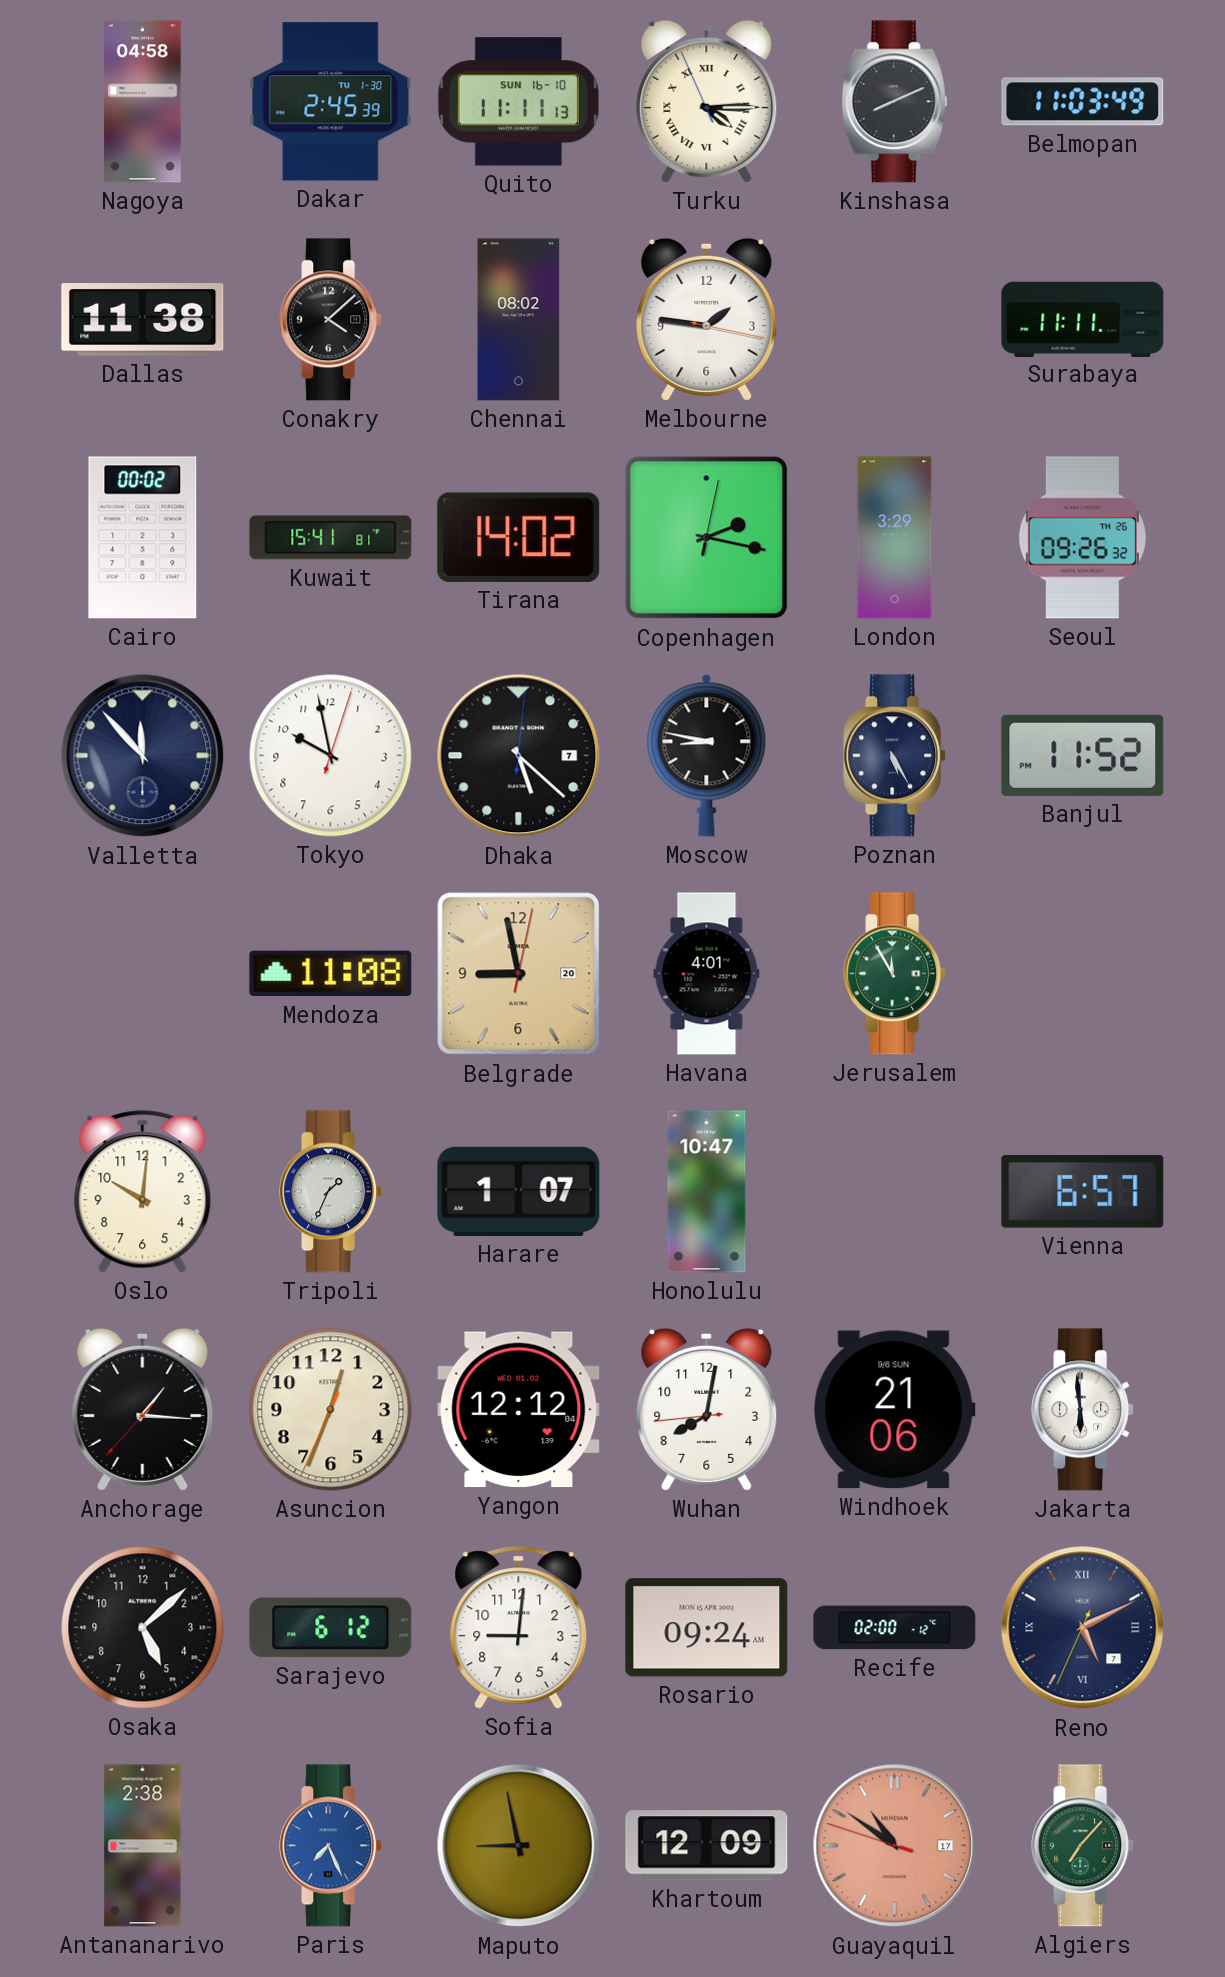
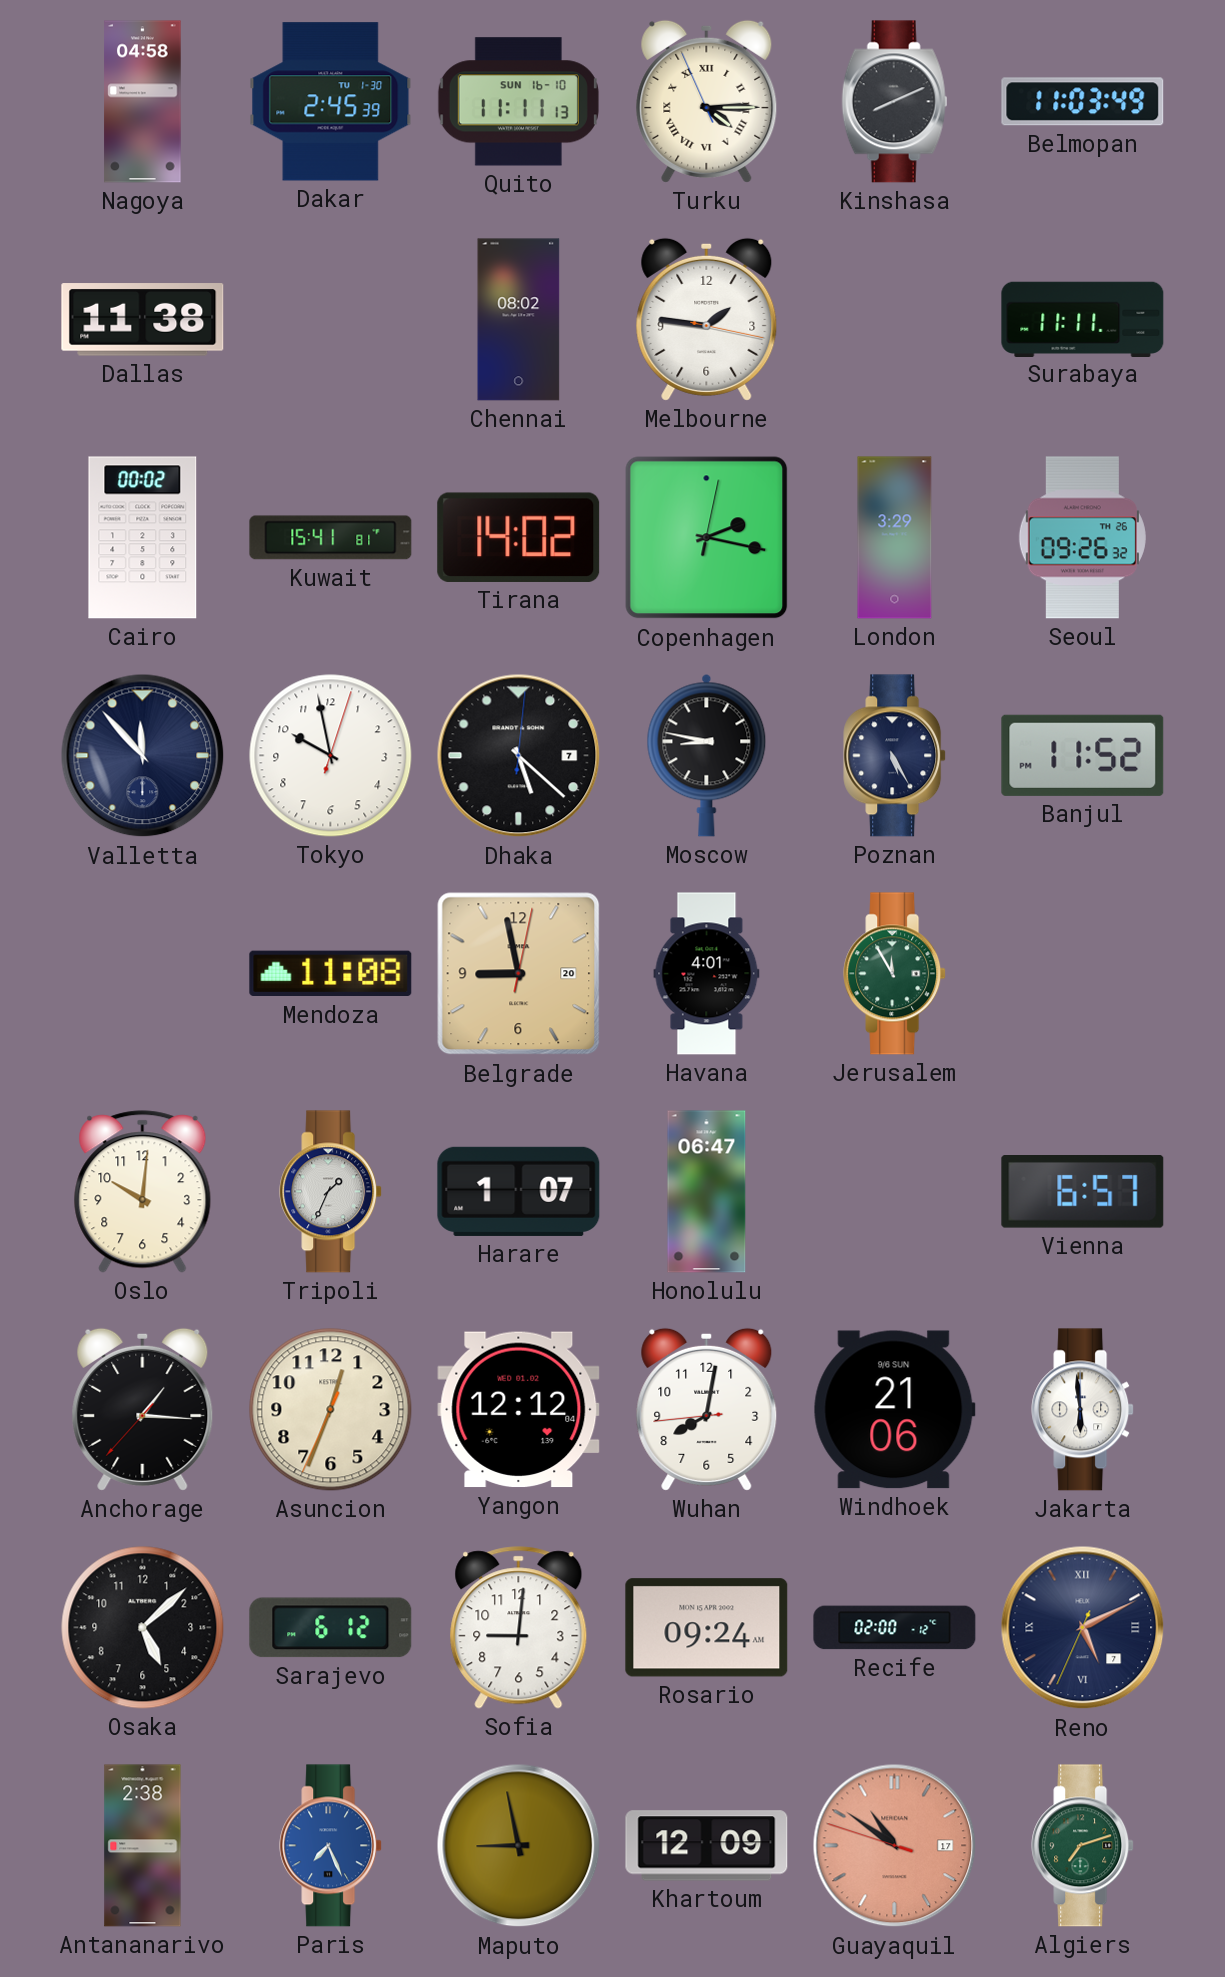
Conakry: 4:08 -> none (331, 320)
Honolulu: 10:47 -> 06:47 (707, 1192)
Algiers: 7:07 -> 7:12 (1083, 1846)
